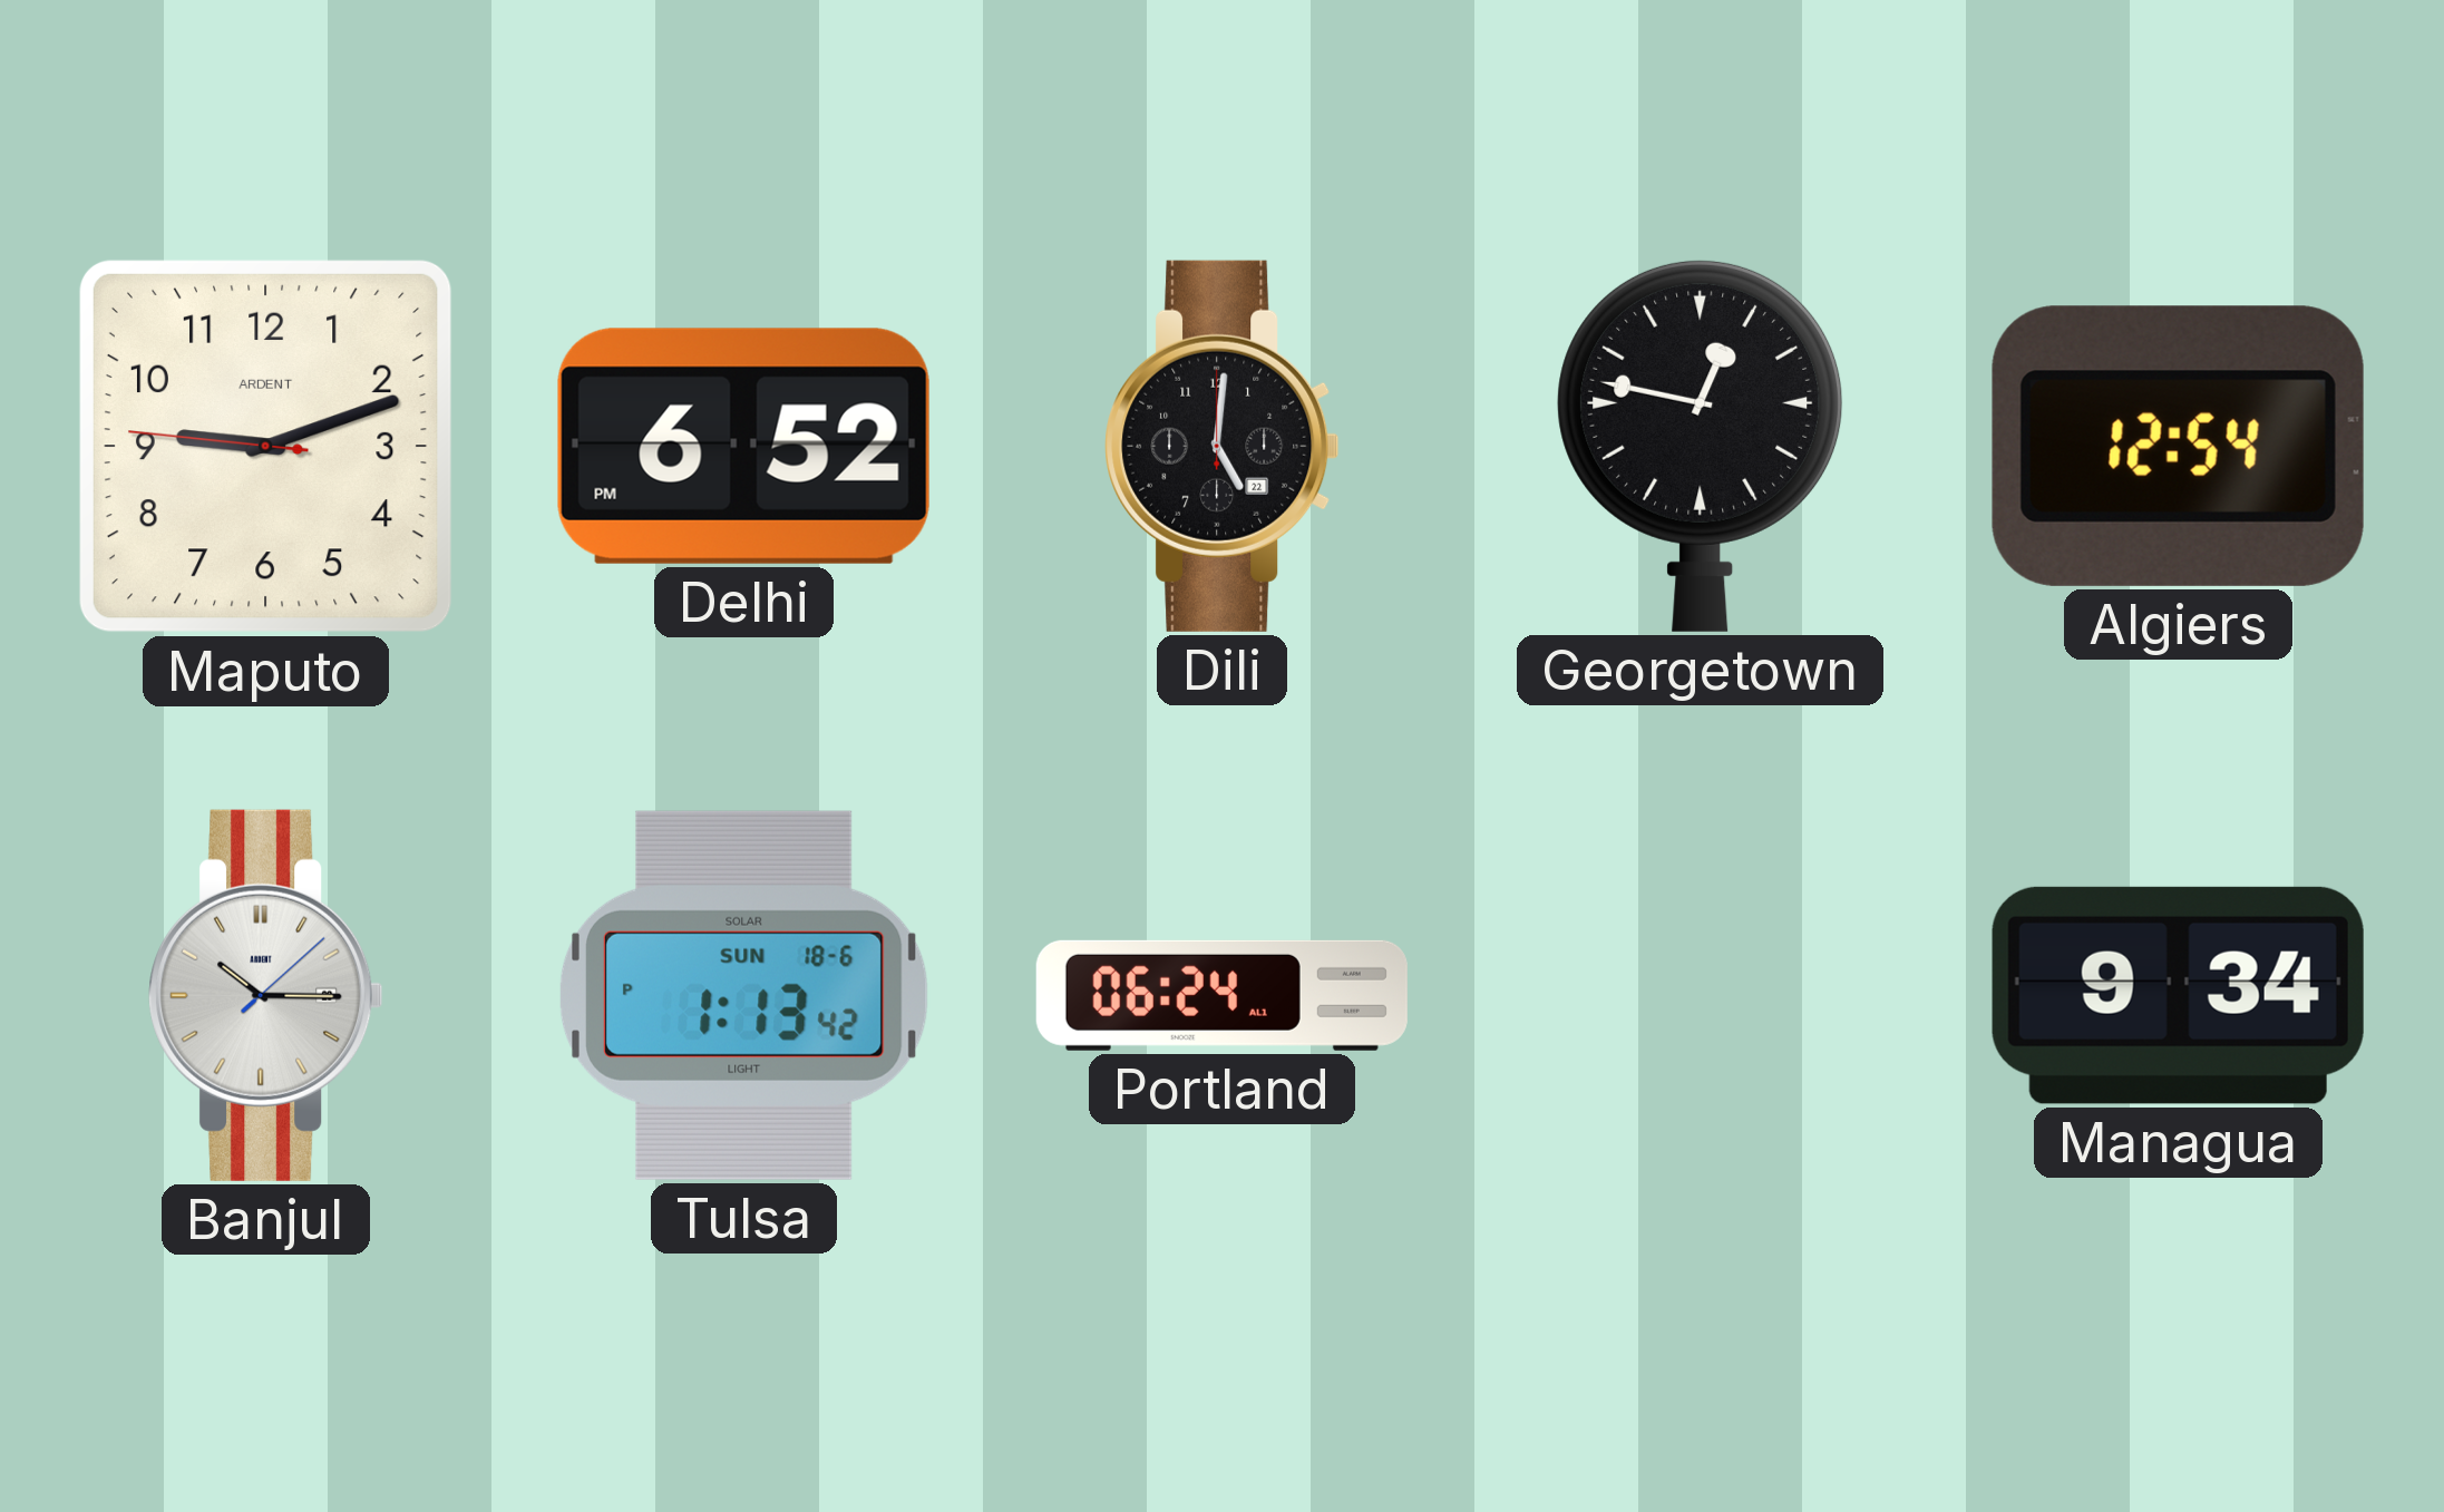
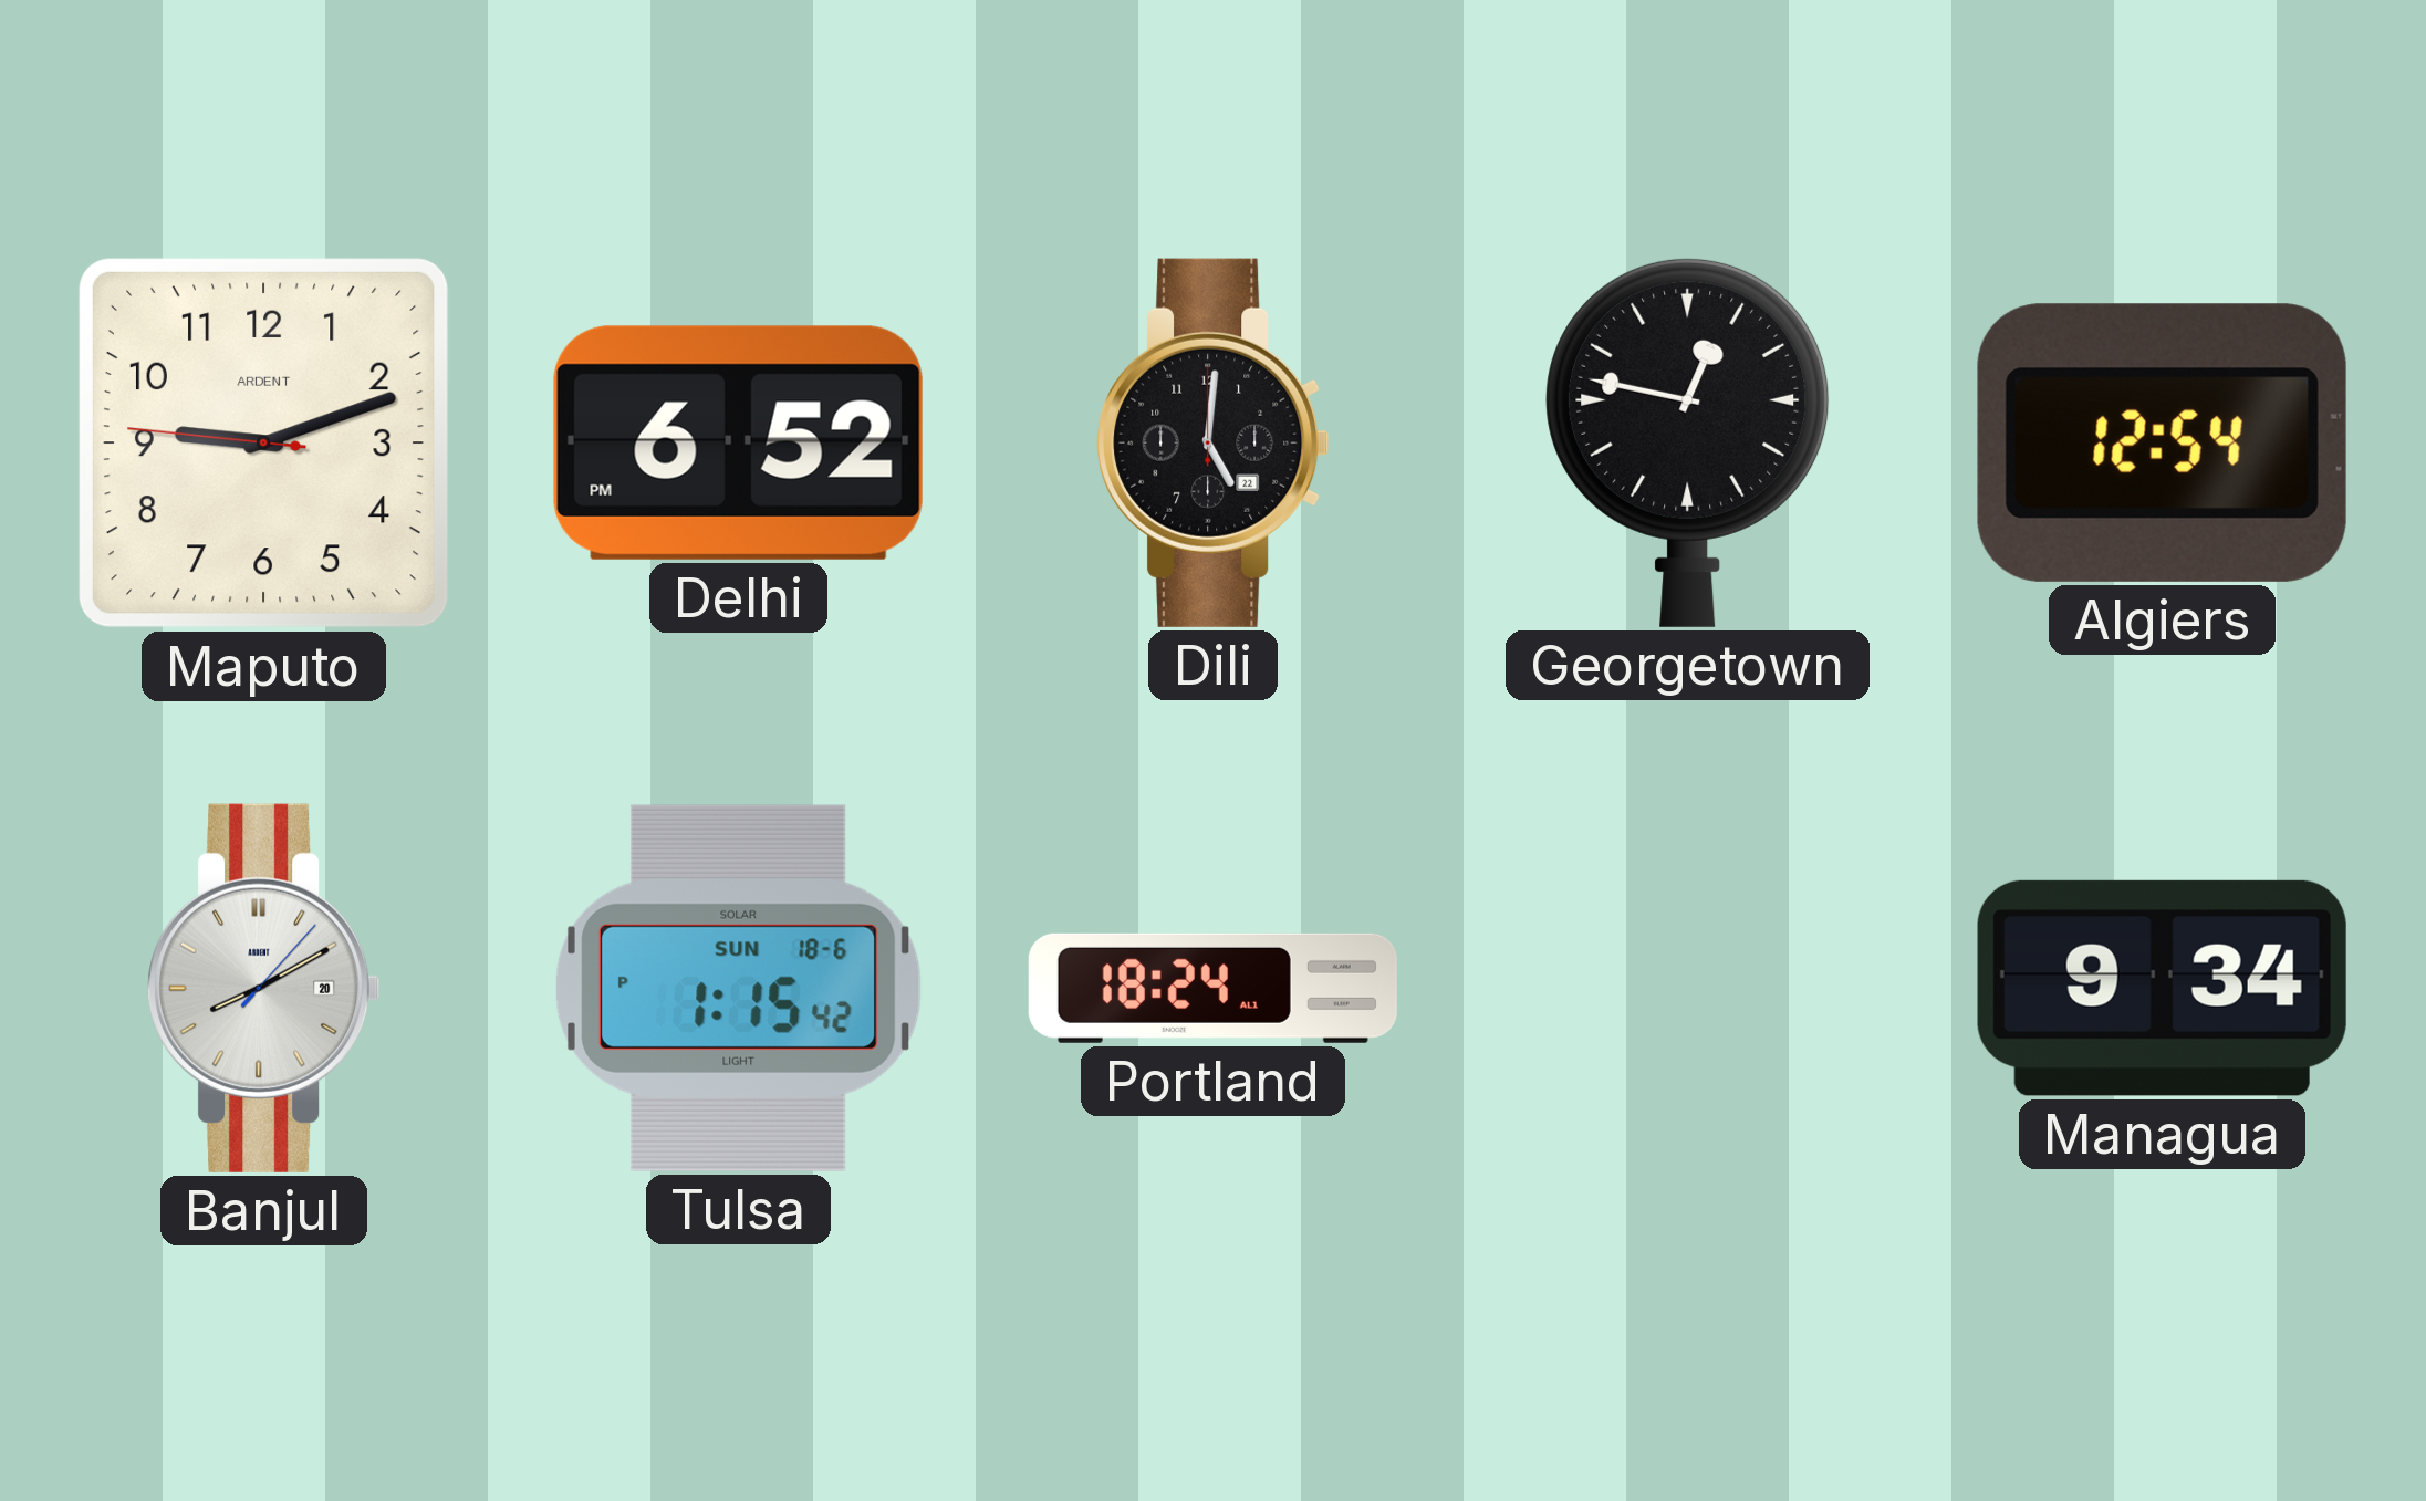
Banjul: 10:15 -> 8:10 (264, 988)
Tulsa: 1:13 -> 1:15 (738, 988)
Portland: 06:24 -> 18:24 (1212, 988)
